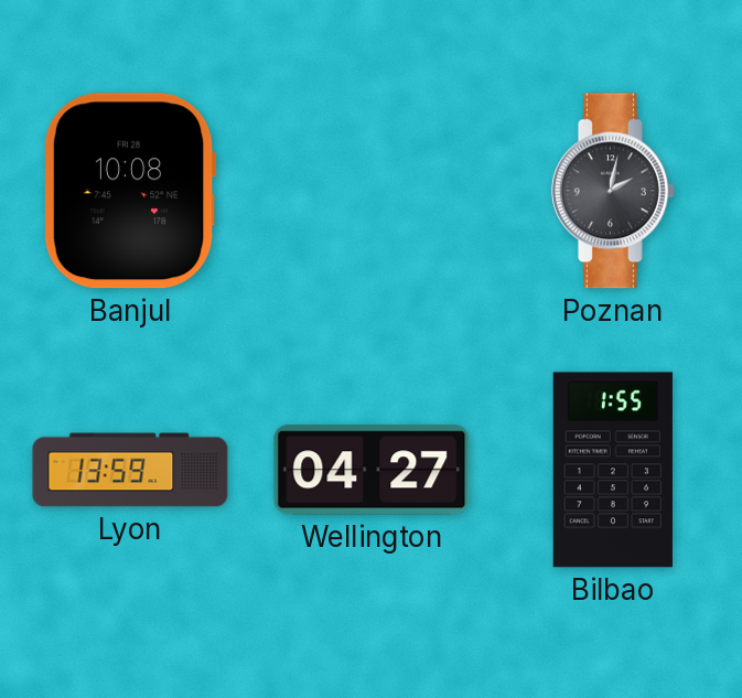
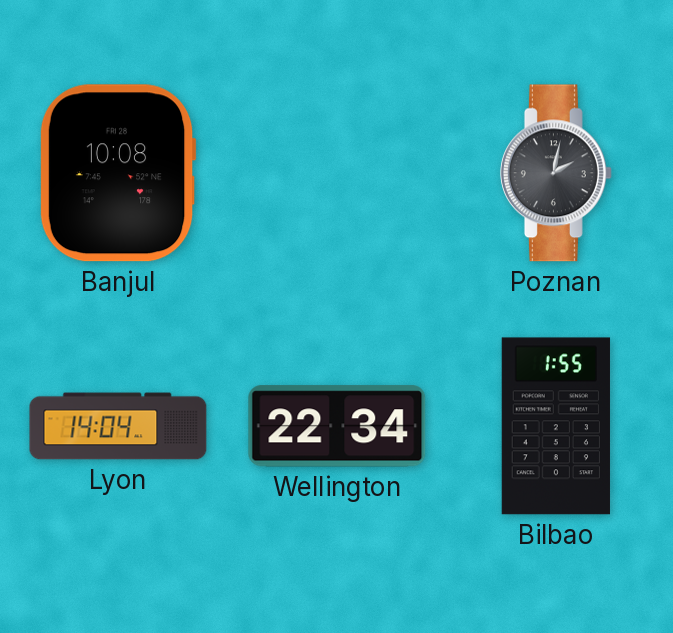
Lyon: 13:59 -> 14:04 (118, 426)
Wellington: 04:27 -> 22:34 (337, 426)
